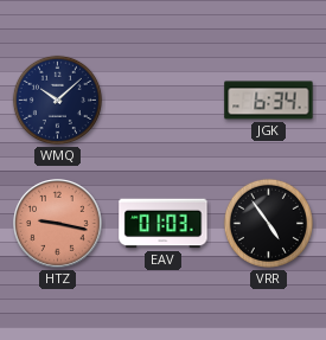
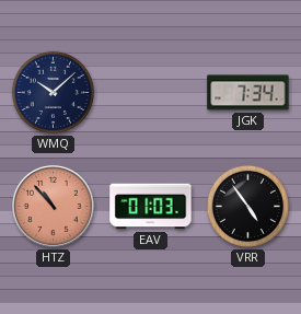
JGK: 6:34 -> 7:34 (248, 93)
HTZ: 9:17 -> 10:53 (54, 207)
